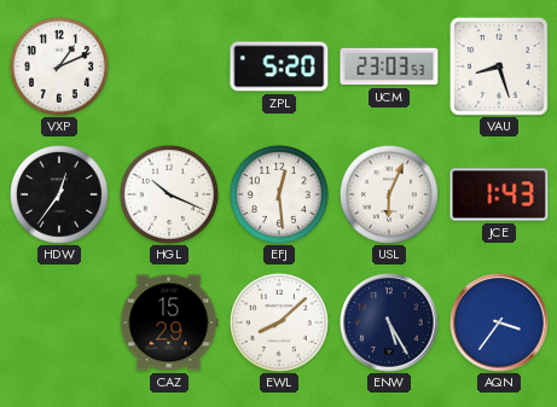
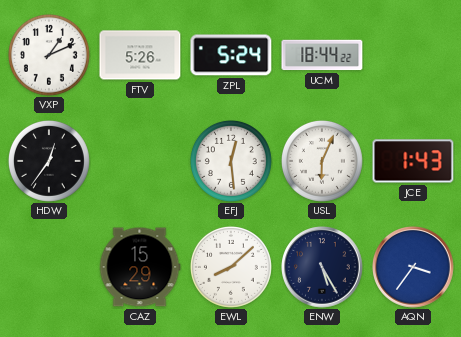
FTV: none -> 5:26 (140, 55)
ZPL: 5:20 -> 5:24 (231, 55)
UCM: 23:03 -> 18:44 (322, 55)
VAU: 8:27 -> none (499, 66)
HGL: 10:19 -> none (169, 194)
